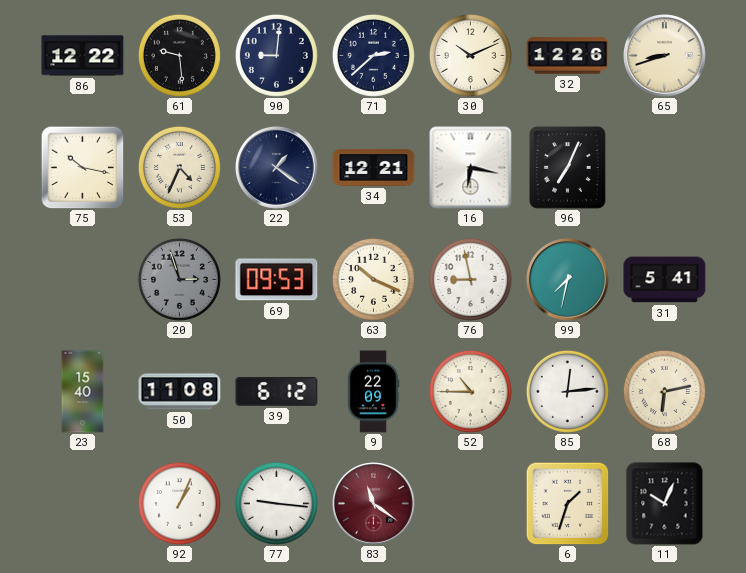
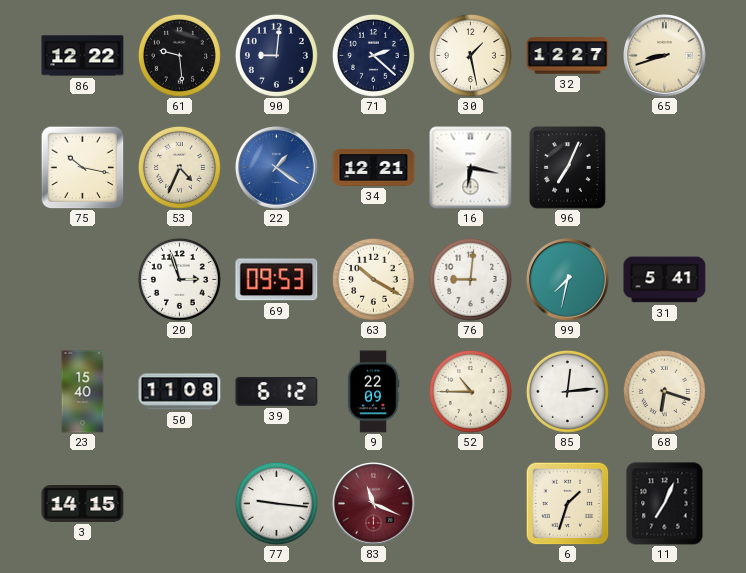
71: 2:38 -> 2:22 (373, 55)
30: 10:11 -> 1:28 (470, 55)
32: 12:26 -> 12:27 (568, 56)
22 dial: navy -> blue (277, 168)
20 dial: grey -> white (179, 279)
63: 10:19 -> 10:20 (373, 279)
76: 8:58 -> 9:01 (470, 279)
68: 6:13 -> 6:18 (664, 391)
3: none -> 14:15 (83, 504)
92: 1:04 -> none (179, 503)
83: 11:21 -> 11:19 (374, 504)
11: 10:04 -> 7:04 (665, 504)
